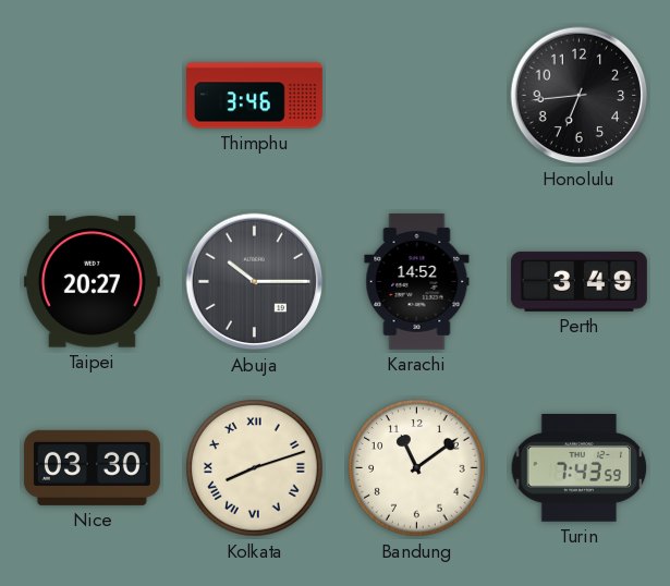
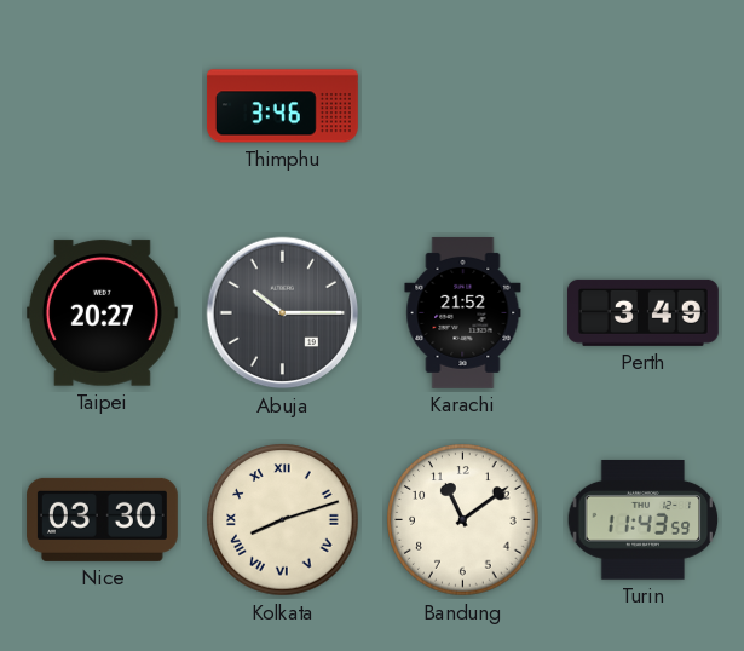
Honolulu: 6:44 -> none (580, 96)
Karachi: 14:52 -> 21:52 (463, 312)
Turin: 7:43 -> 11:43 (644, 520)
